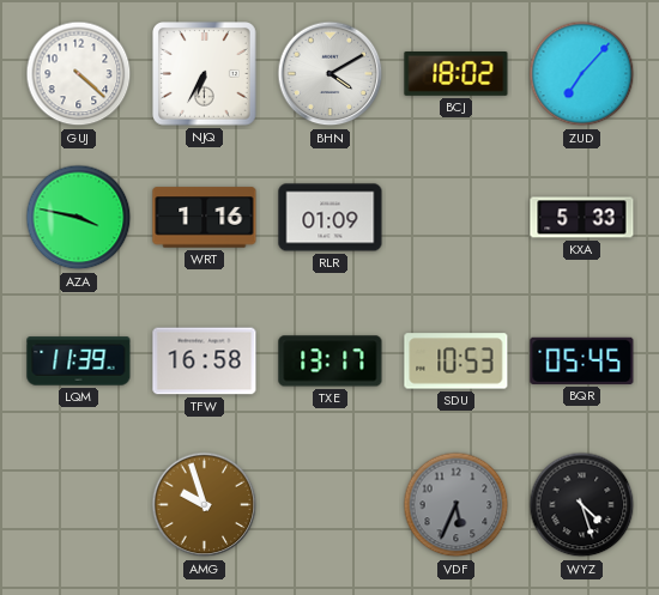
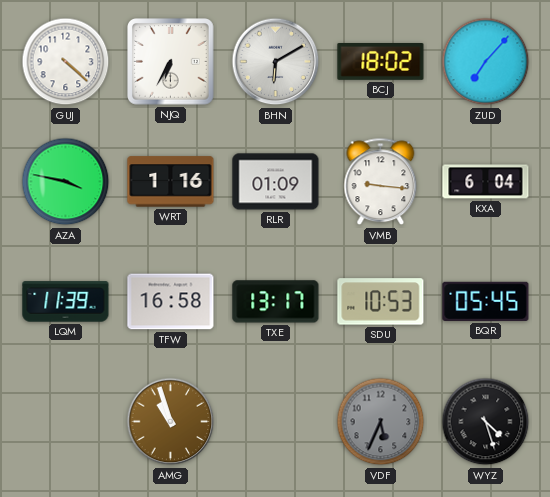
BHN: 4:10 -> 6:10 (276, 62)
VMB: none -> 9:16 (381, 182)
KXA: 5:33 -> 6:04 (486, 182)
AMG: 9:57 -> 10:57 (171, 422)
